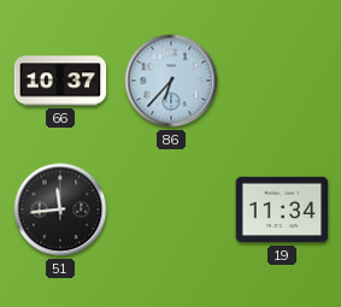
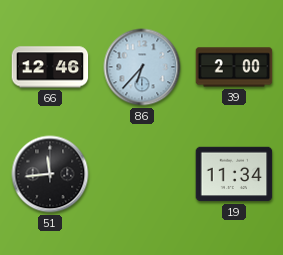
66: 10:37 -> 12:46 (50, 67)
39: none -> 2:00 (234, 67)
